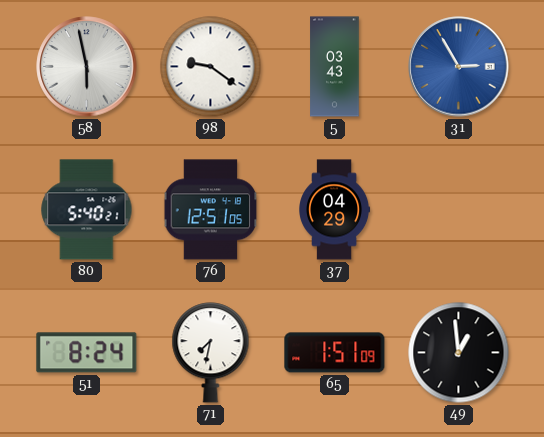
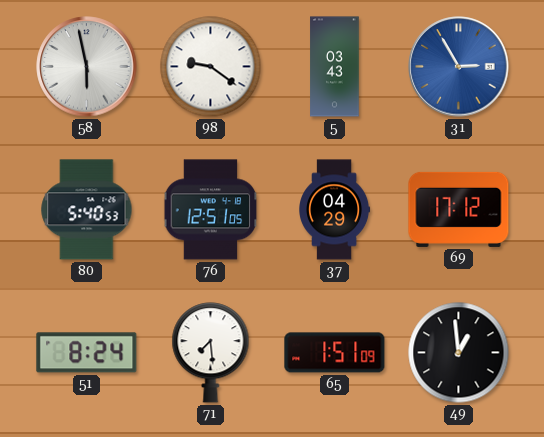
80: 5:40:21 -> 5:40:53 (87, 210)
69: none -> 17:12 (459, 209)
71: 7:32 -> 7:29 (211, 353)
